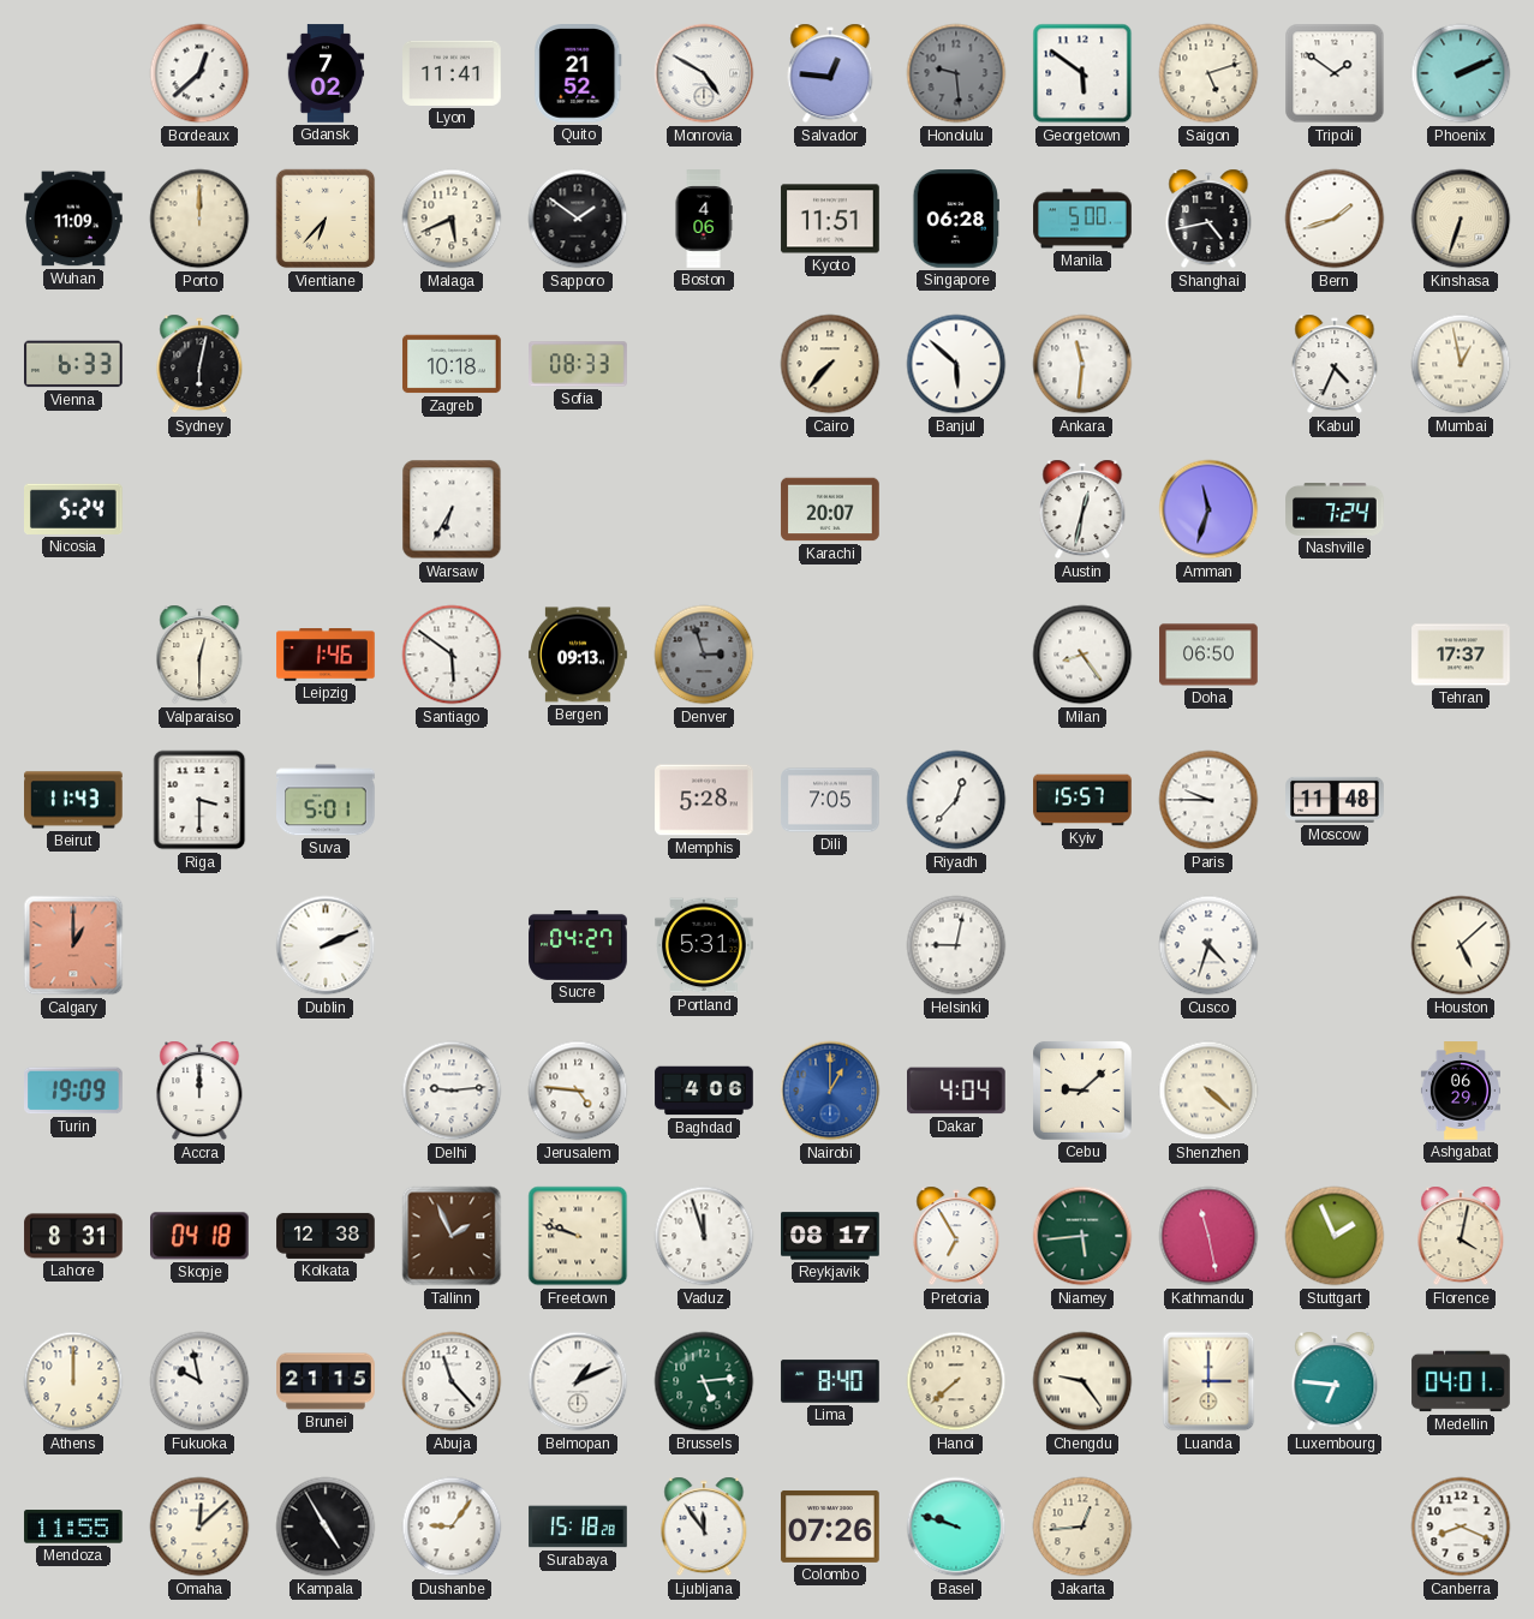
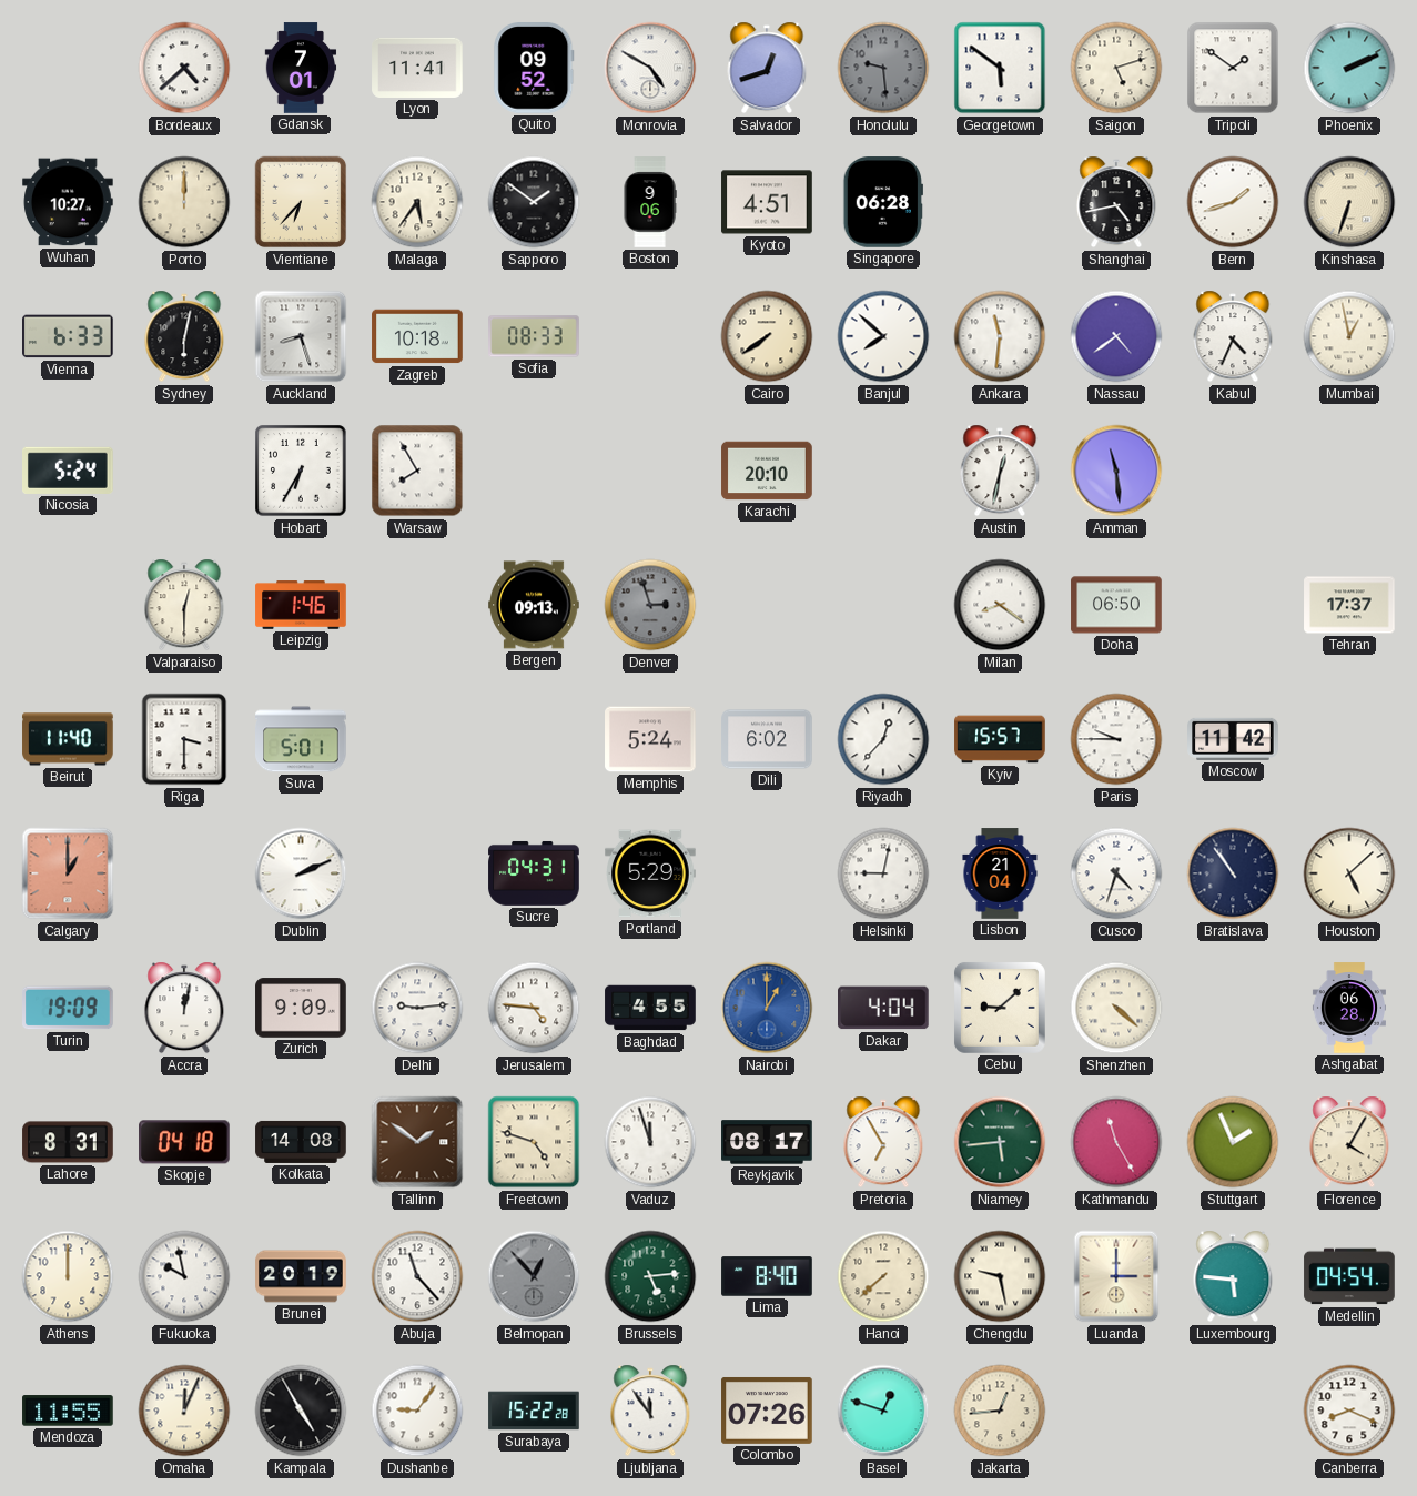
Bordeaux: 12:38 -> 4:38 (184, 68)
Gdansk: 7:02 -> 7:01 (301, 68)
Quito: 21:52 -> 09:52 (534, 68)
Salvador: 12:46 -> 12:42 (767, 68)
Wuhan: 11:09 -> 10:27 (68, 202)
Malaga: 5:41 -> 5:36 (417, 202)
Boston: 4:06 -> 9:06 (650, 202)
Kyoto: 11:51 -> 4:51 (767, 202)
Manila: 5:00 -> none (1082, 219)
Auckland: none -> 8:27 (301, 336)
Cairo: 7:37 -> 7:39 (767, 336)
Banjul: 5:52 -> 7:52 (883, 336)
Nassau: none -> 4:39 (1116, 336)
Hobart: none -> 6:35 (301, 471)
Warsaw: 6:35 -> 7:55 (417, 471)
Karachi: 20:07 -> 20:10 (767, 471)
Amman: 11:33 -> 11:29 (1116, 471)
Nashville: 7:24 -> none (1335, 510)
Santiago: 5:51 -> none (452, 655)
Milan: 8:24 -> 8:21 (1000, 605)
Beirut: 11:43 -> 11:40 (68, 739)
Memphis: 5:28 -> 5:24 (650, 739)
Dili: 7:05 -> 6:02 (767, 739)
Moscow: 11:48 -> 11:42 (1233, 739)
Sucre: 04:27 -> 04:31 (534, 873)
Portland: 5:31 -> 5:29 (650, 873)
Lisbon: none -> 21:04 (1000, 873)
Bratislava: none -> 10:54 (1233, 873)
Accra: 12:00 -> 12:02 (184, 1008)
Zurich: none -> 9:09 (301, 1008)
Baghdad: 4:06 -> 4:55 (650, 1008)
Ashgabat: 06:29 -> 06:28 (1349, 1008)
Kolkata: 12:38 -> 14:08 (301, 1142)
Tallinn: 1:56 -> 1:51 (417, 1142)
Freetown: 9:48 -> 4:48 (534, 1142)
Kathmandu: 11:28 -> 11:25 (1116, 1142)
Florence: 4:02 -> 4:05 (1349, 1142)
Brunei: 21:15 -> 20:19 (301, 1276)
Belmopan: 1:11 -> 12:53 (534, 1276)
Belmopan dial: white -> grey (534, 1276)
Chengdu: 9:24 -> 9:28 (1000, 1276)
Luxembourg: 6:46 -> 5:46 (1233, 1276)
Medellin: 04:01 -> 04:54 (1349, 1276)
Omaha: 12:08 -> 12:04 (184, 1411)
Surabaya: 15:18 -> 15:22 (534, 1411)
Basel: 9:48 -> 12:48 (883, 1411)
